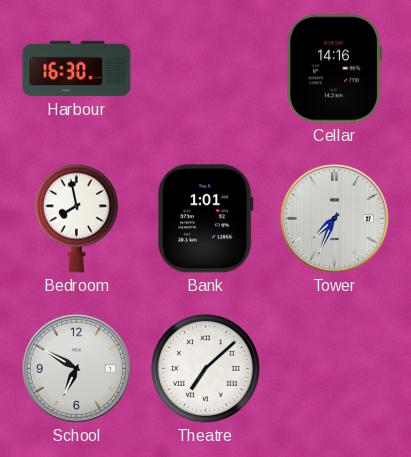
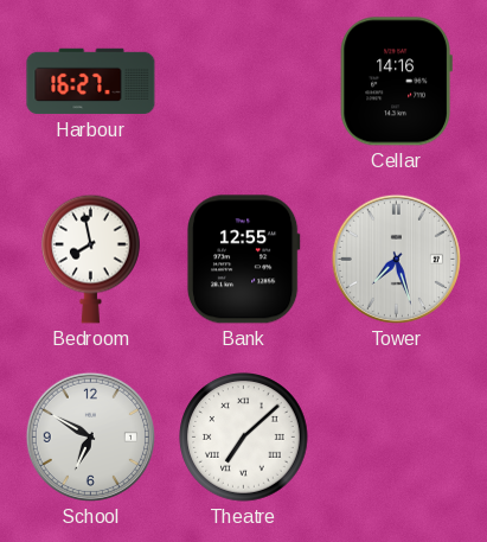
Harbour: 16:30 -> 16:27 (91, 82)
Bank: 1:01 -> 12:55 (243, 260)
Tower: 7:34 -> 7:27 (396, 259)
